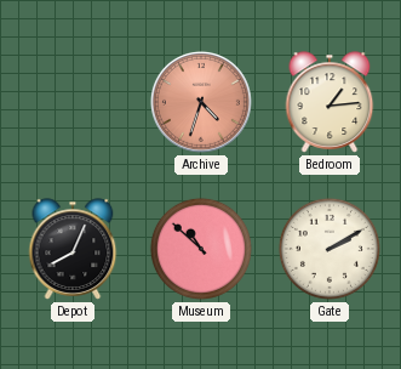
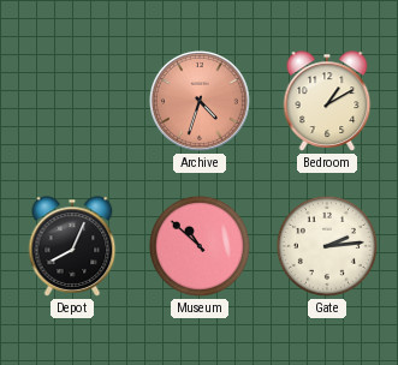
Bedroom: 1:14 -> 1:10 (327, 101)
Gate: 2:10 -> 2:14 (327, 246)
